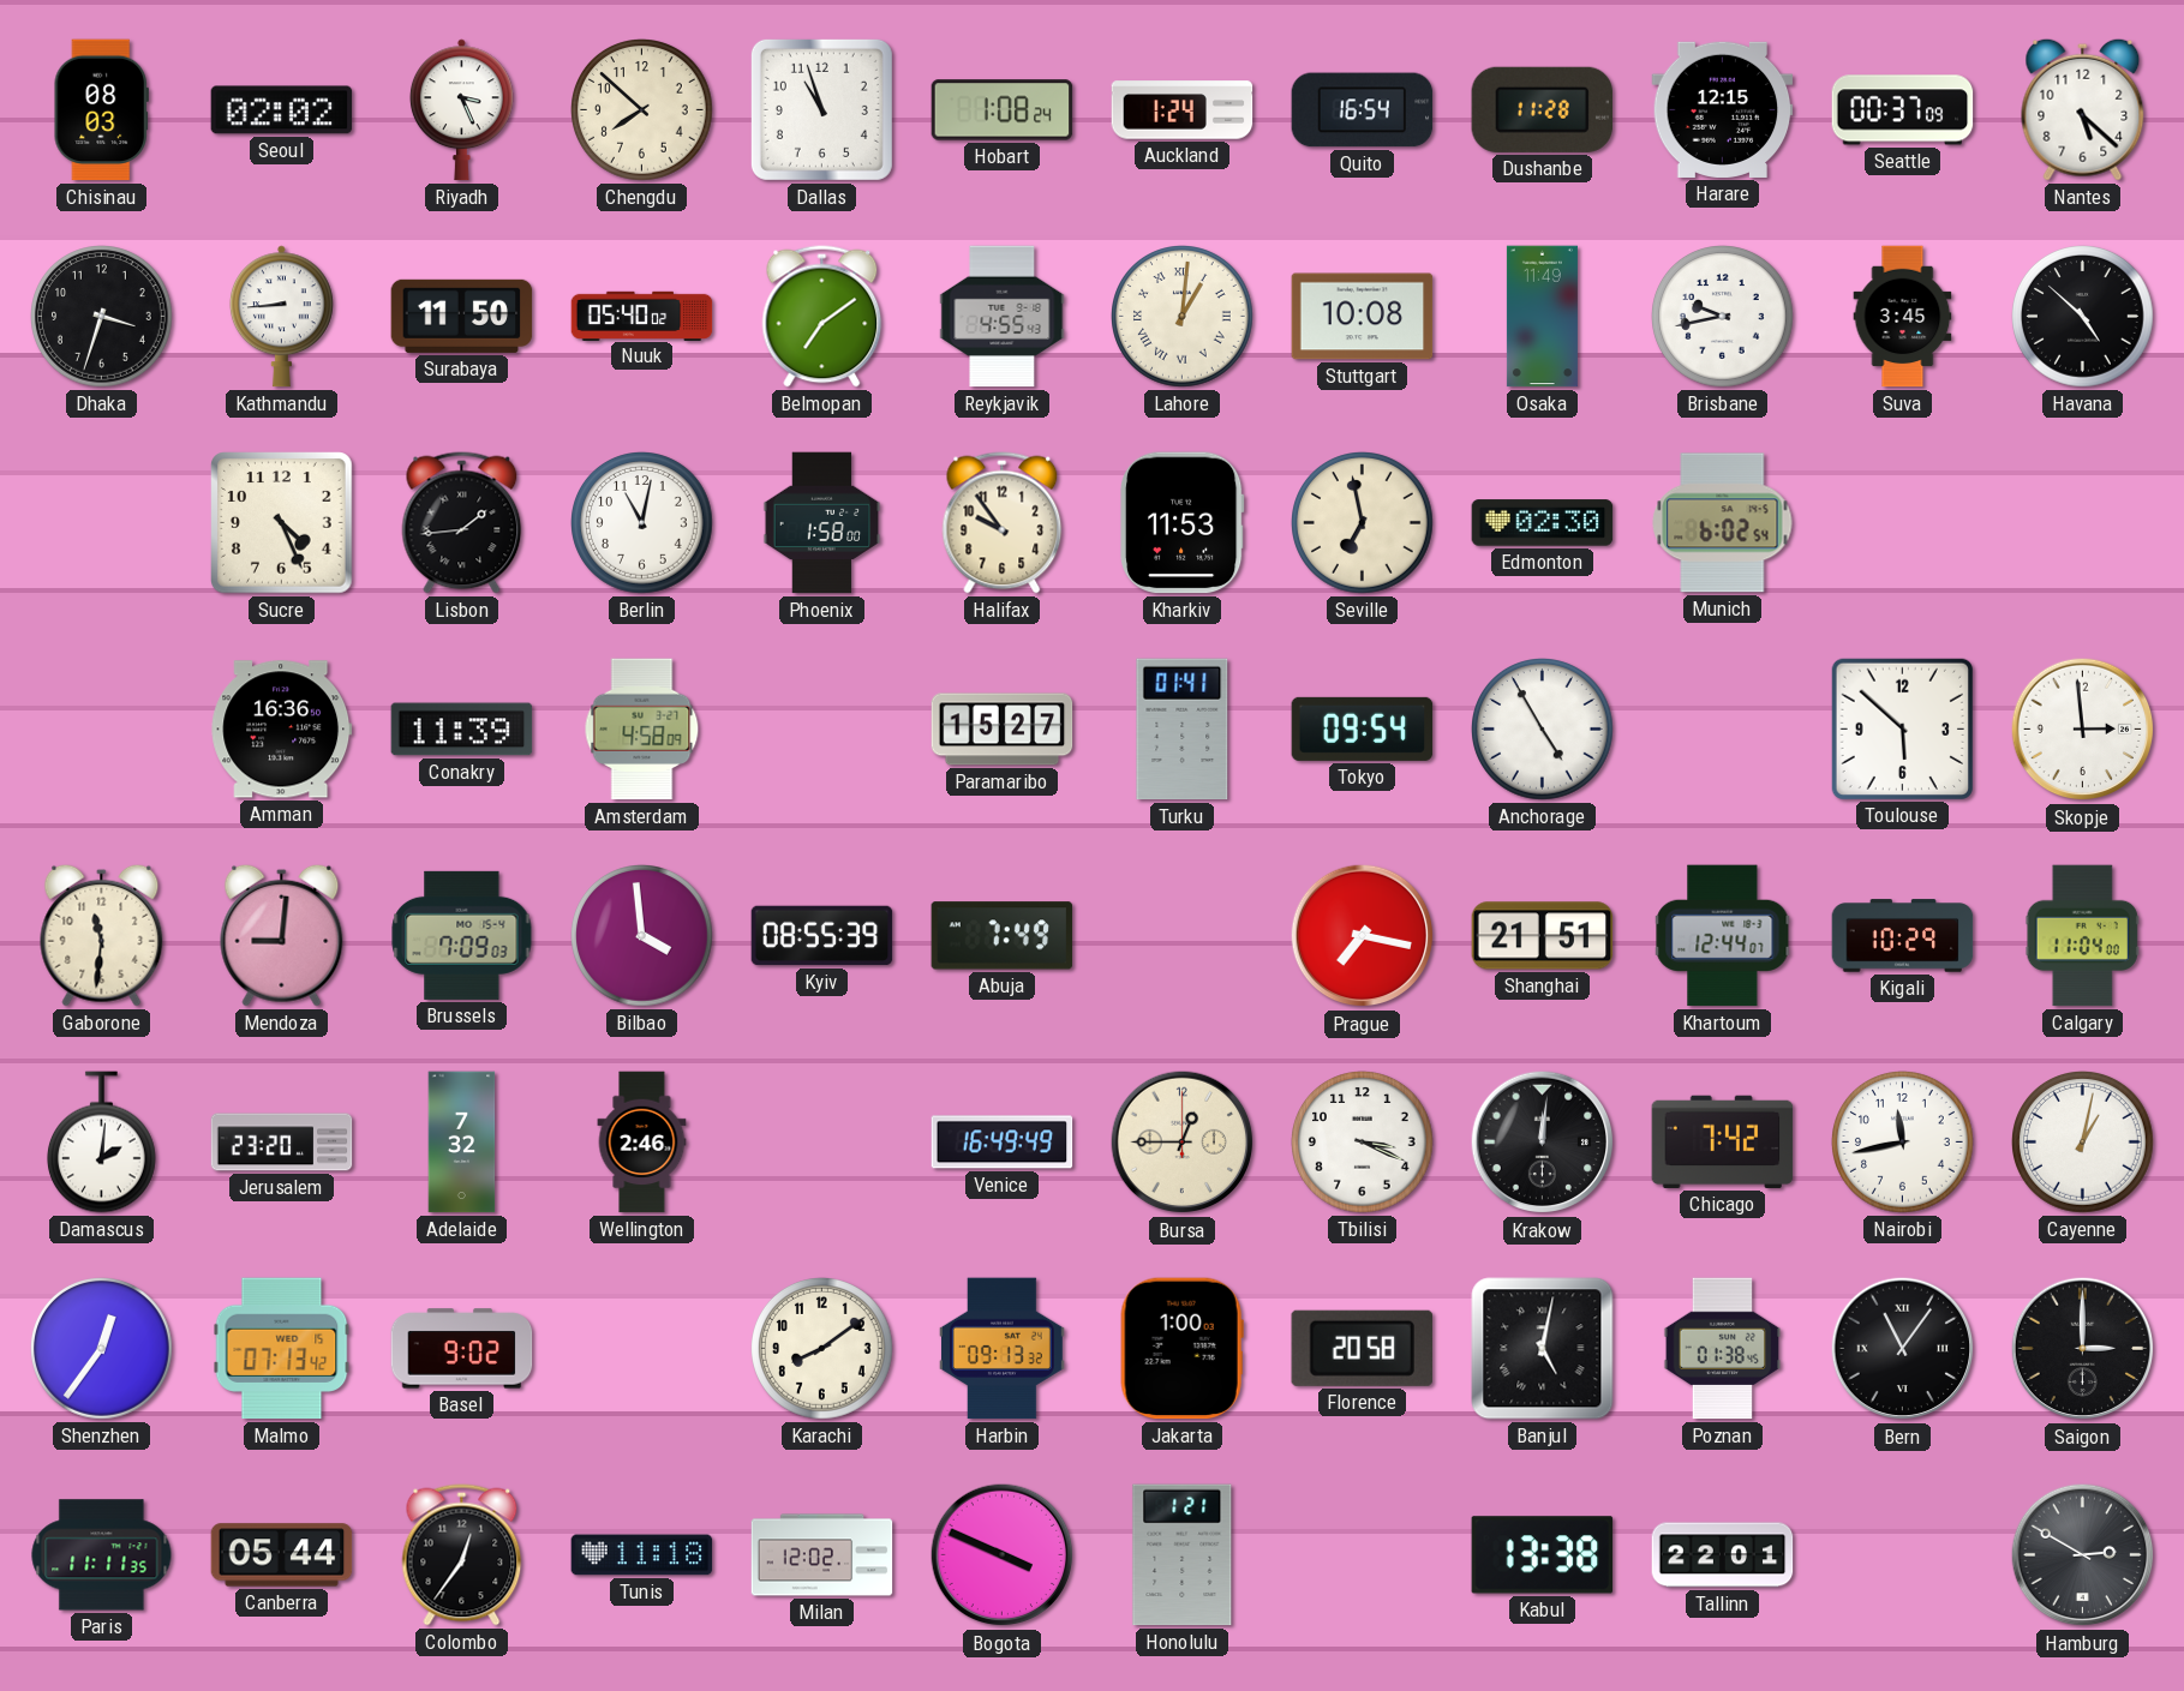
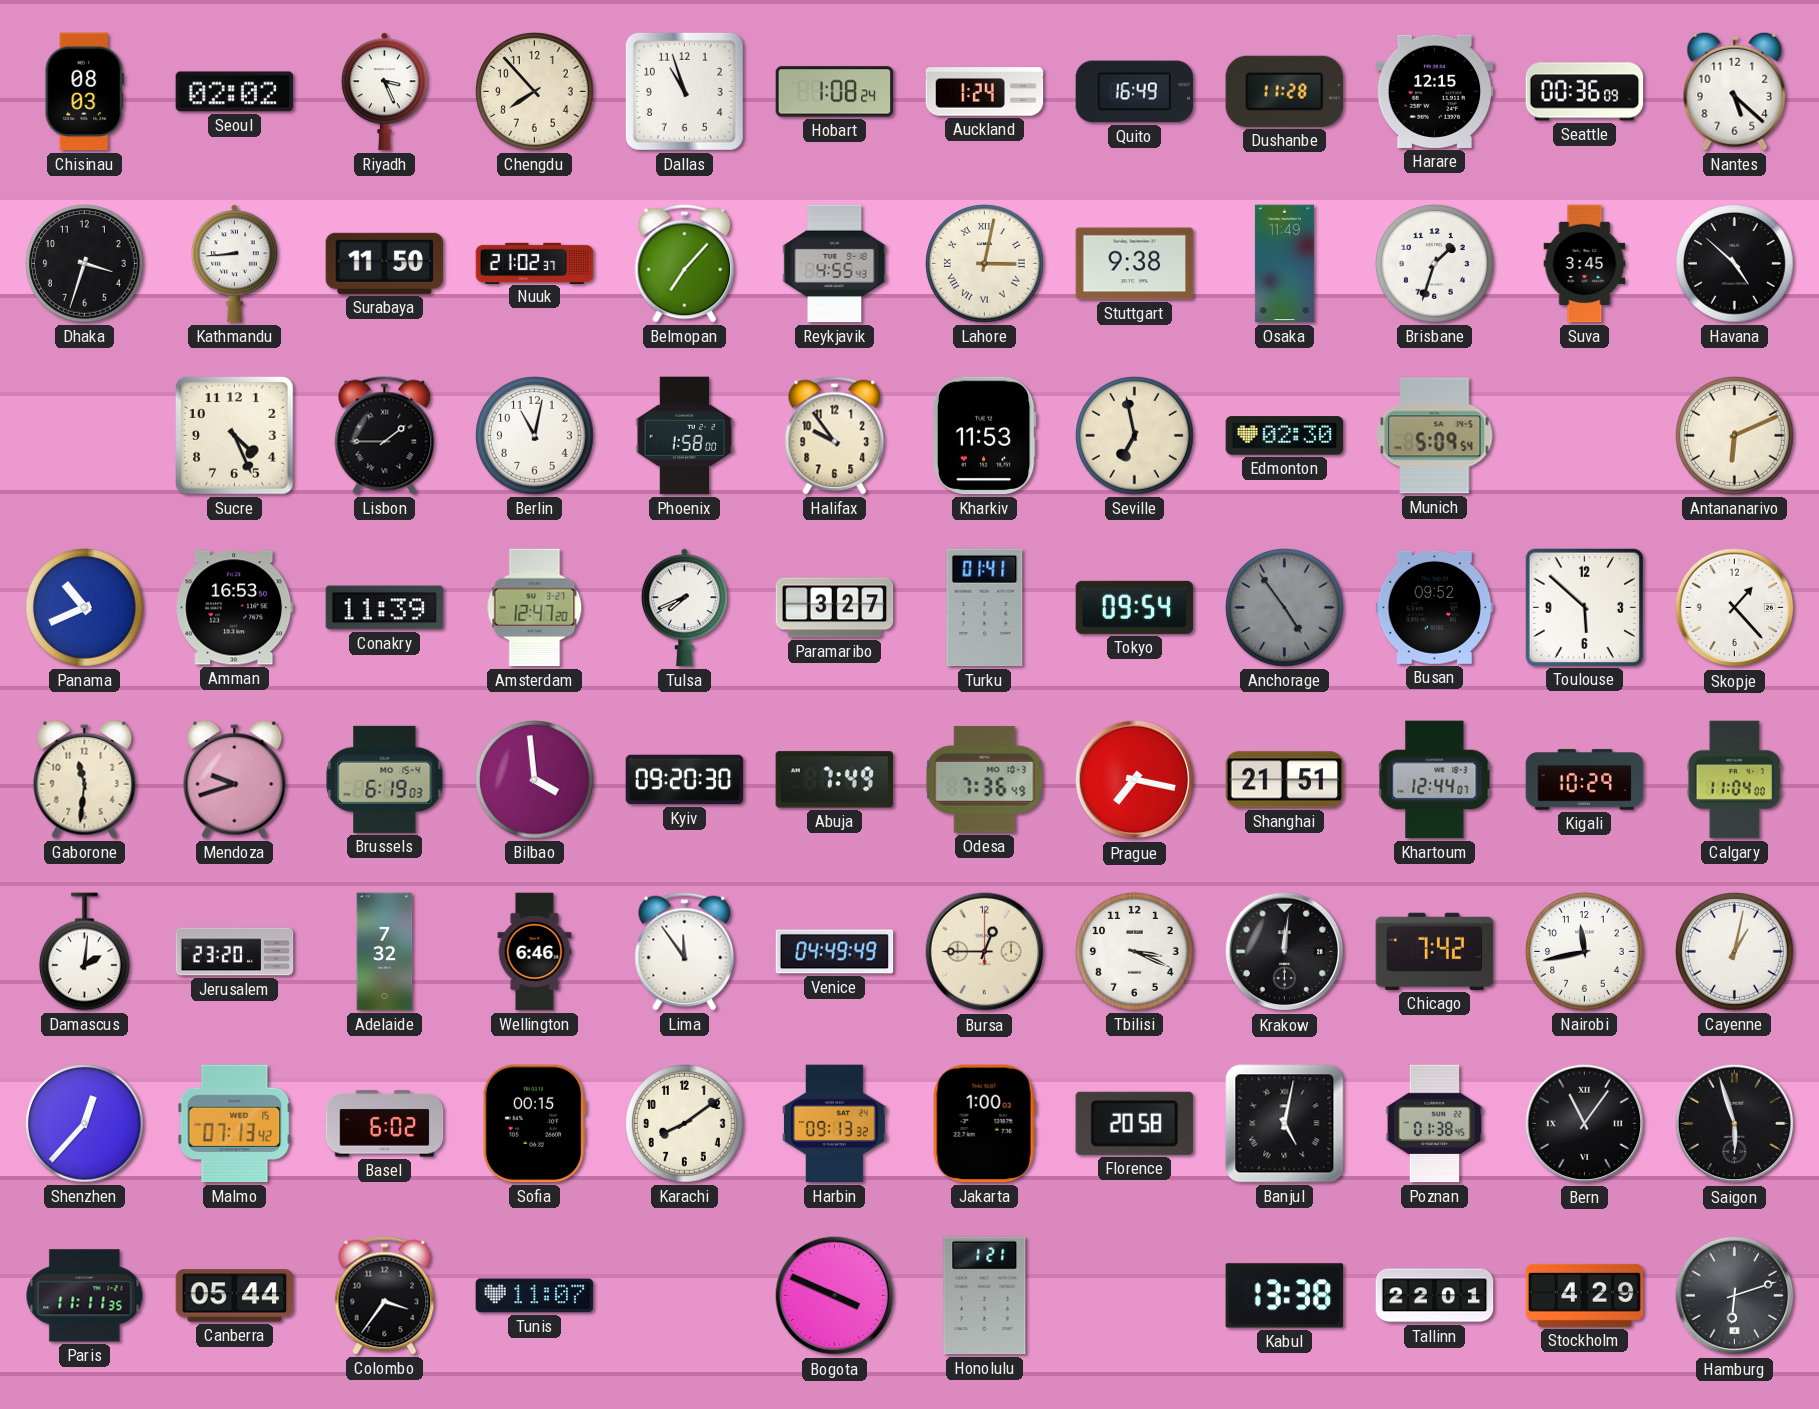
Chengdu: 7:52 -> 7:53 (535, 92)
Quito: 16:54 -> 16:49 (1135, 92)
Seattle: 00:37 -> 00:36 (1585, 92)
Nuuk: 05:40 -> 21:02 (535, 263)
Belmopan: 7:09 -> 7:07 (685, 264)
Lahore: 1:01 -> 3:02 (985, 264)
Stuttgart: 10:08 -> 9:38 (1135, 264)
Brisbane: 9:43 -> 1:33 (1435, 264)
Lisbon: 1:44 -> 1:45 (385, 436)
Munich: 6:02 -> 5:09 (1435, 436)
Antananarivo: none -> 6:11 (1735, 436)
Panama: none -> 10:41 (85, 608)
Amman: 16:36 -> 16:53 (235, 608)
Amsterdam: 4:58 -> 12:47 (535, 608)
Tulsa: none -> 7:41 (684, 608)
Paramaribo: 15:27 -> 3:27 (835, 608)
Anchorage: 4:55 -> 4:54 (1285, 608)
Anchorage dial: white -> grey (1285, 608)
Busan: none -> 09:52 (1435, 607)
Skopje: 2:59 -> 1:23 (1735, 608)
Mendoza: 9:01 -> 9:42 (235, 779)
Brussels: 7:09 -> 6:19 (385, 779)
Kyiv: 08:55 -> 09:20 (685, 780)
Odesa: none -> 7:36 (985, 780)
Wellington: 2:46 -> 6:46 (535, 952)
Lima: none -> 11:54 (685, 952)
Venice: 16:49 -> 04:49 (835, 952)
Shenzhen: 12:36 -> 12:37 (85, 1124)
Basel: 9:02 -> 6:02 (385, 1124)
Sofia: none -> 00:15 (534, 1124)
Saigon: 3:00 -> 5:57 (1735, 1124)
Colombo: 12:36 -> 3:36 (385, 1296)
Tunis: 11:18 -> 11:07 (535, 1296)
Milan: 12:02 -> none (822, 1555)
Stockholm: none -> 4:29 (1585, 1295)
Hamburg: 2:50 -> 6:12 (1735, 1296)
